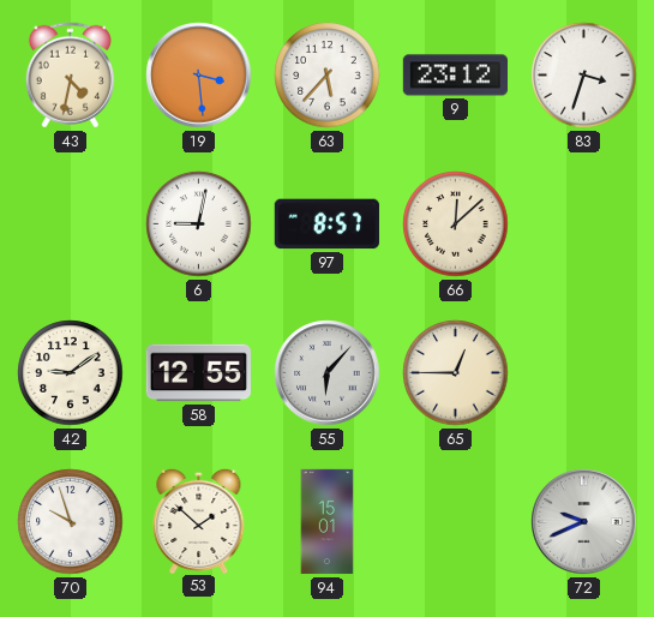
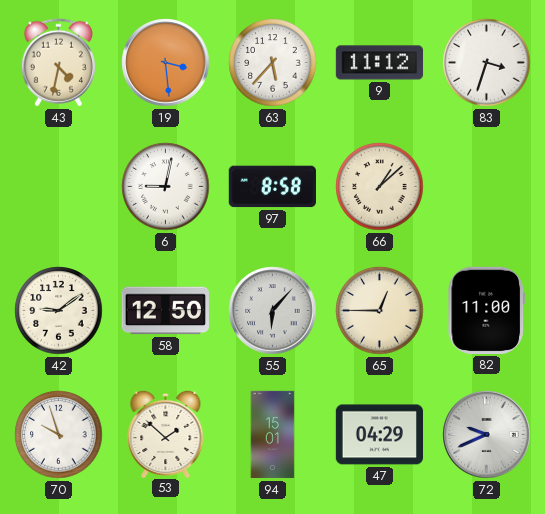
9: 23:12 -> 11:12 (379, 63)
97: 8:57 -> 8:58 (272, 187)
66: 12:08 -> 1:08 (380, 187)
58: 12:55 -> 12:50 (165, 311)
82: none -> 11:00 (486, 310)
47: none -> 04:29 (379, 435)
